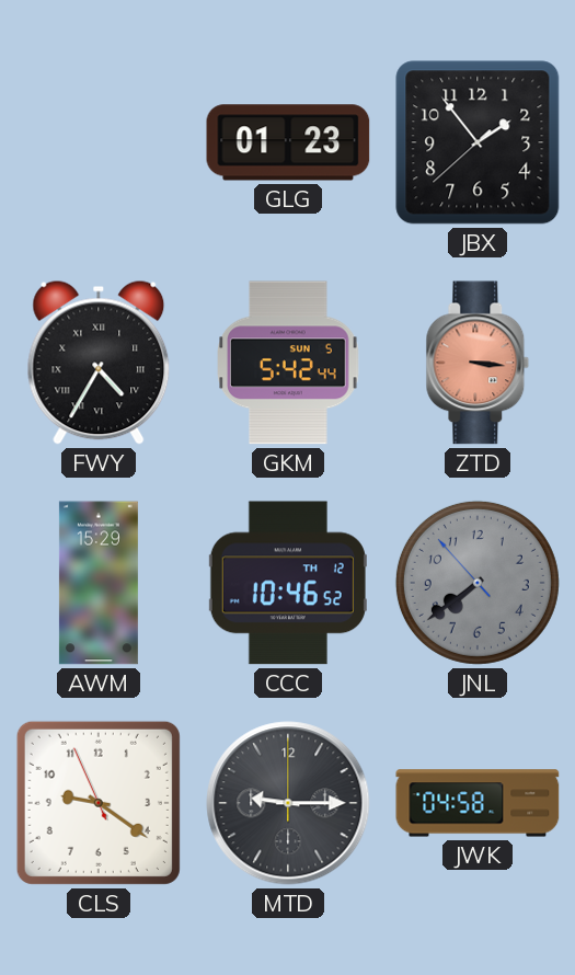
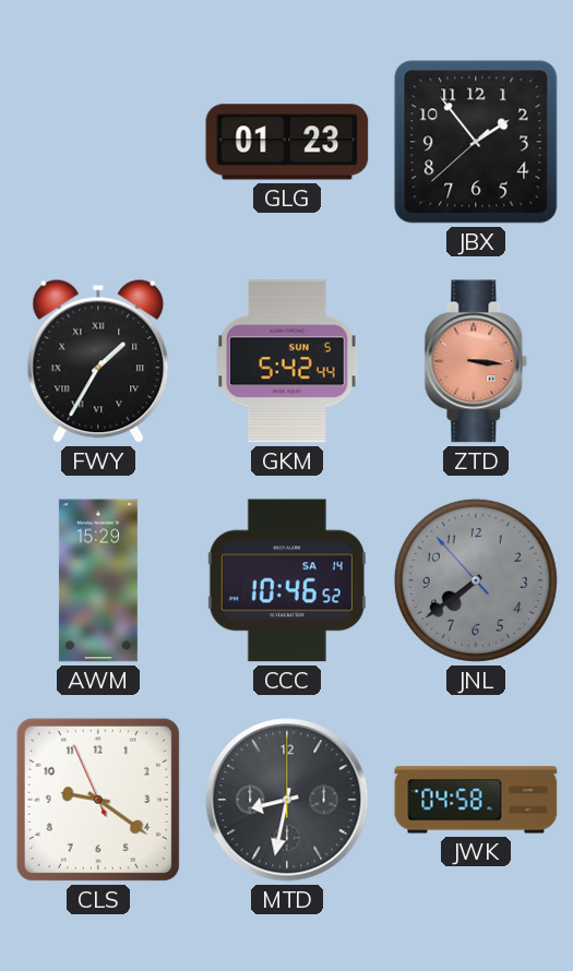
FWY: 4:35 -> 1:35 (98, 361)
CCC date: TH 12 -> SA 14 (287, 580)
MTD: 9:15 -> 8:32 (287, 800)
